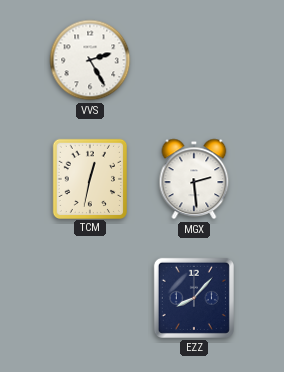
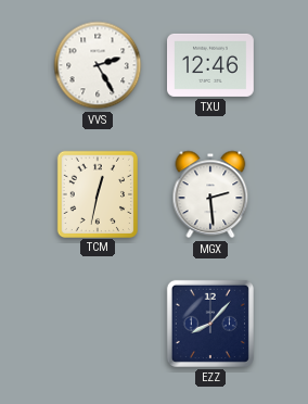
TXU: none -> 12:46 (211, 65)
